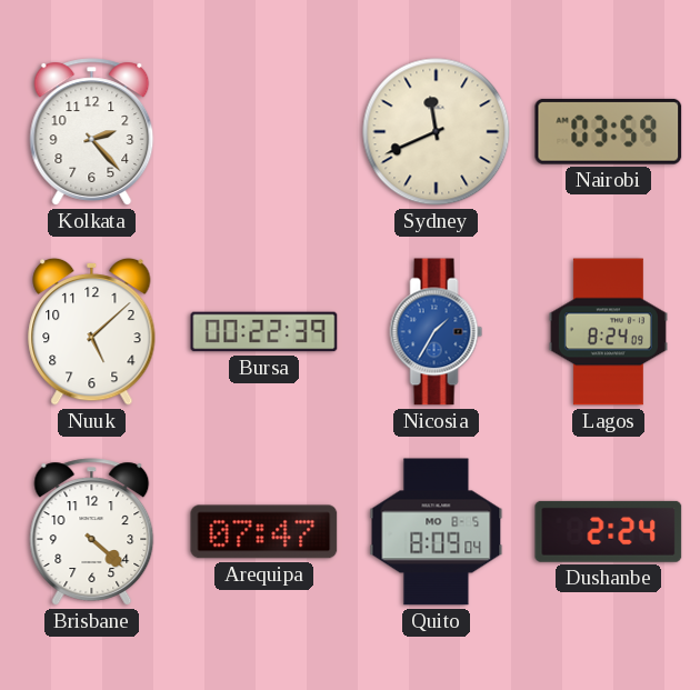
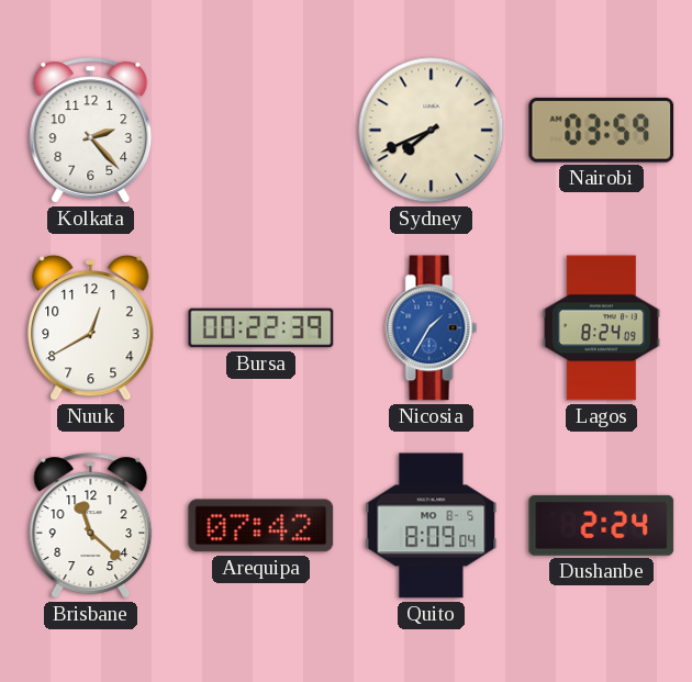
Sydney: 11:41 -> 7:41 (432, 131)
Nuuk: 5:08 -> 12:40 (91, 327)
Brisbane: 4:22 -> 11:22 (91, 526)
Arequipa: 07:47 -> 07:42 (261, 526)
